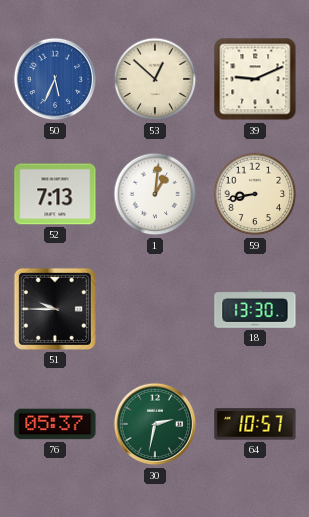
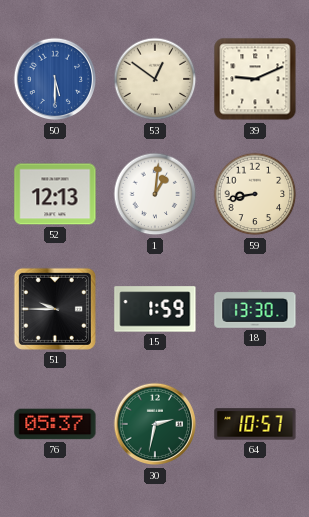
50: 5:34 -> 5:30 (55, 79)
53: 12:52 -> 12:51 (155, 79)
52: 7:13 -> 12:13 (55, 194)
15: none -> 1:59 (155, 309)
